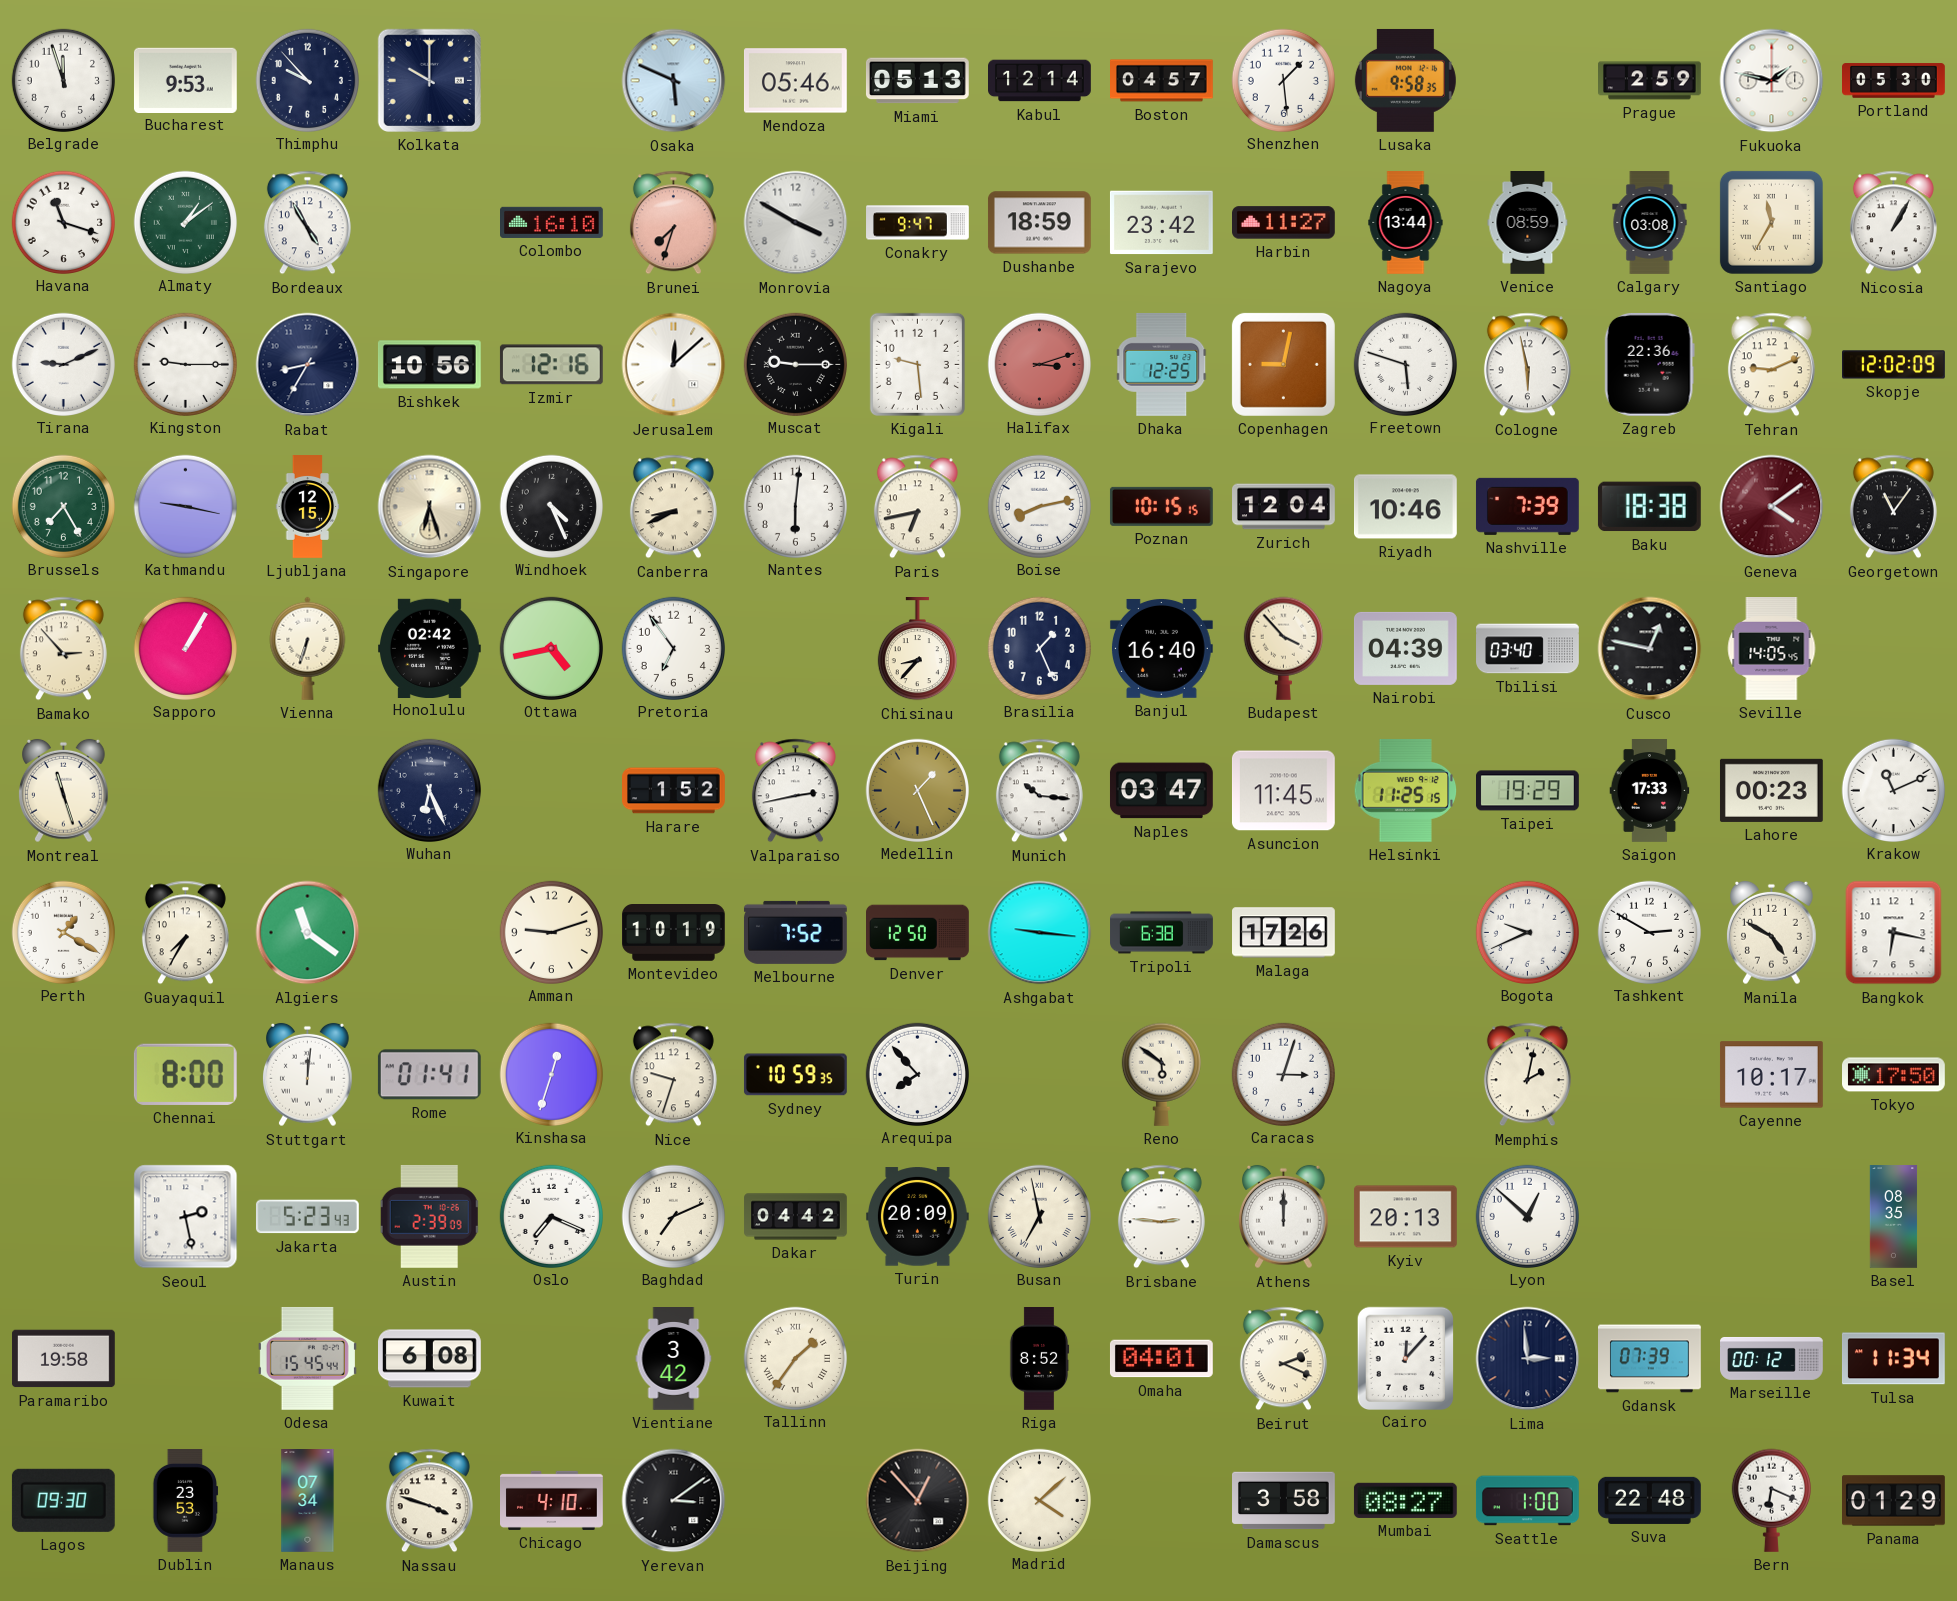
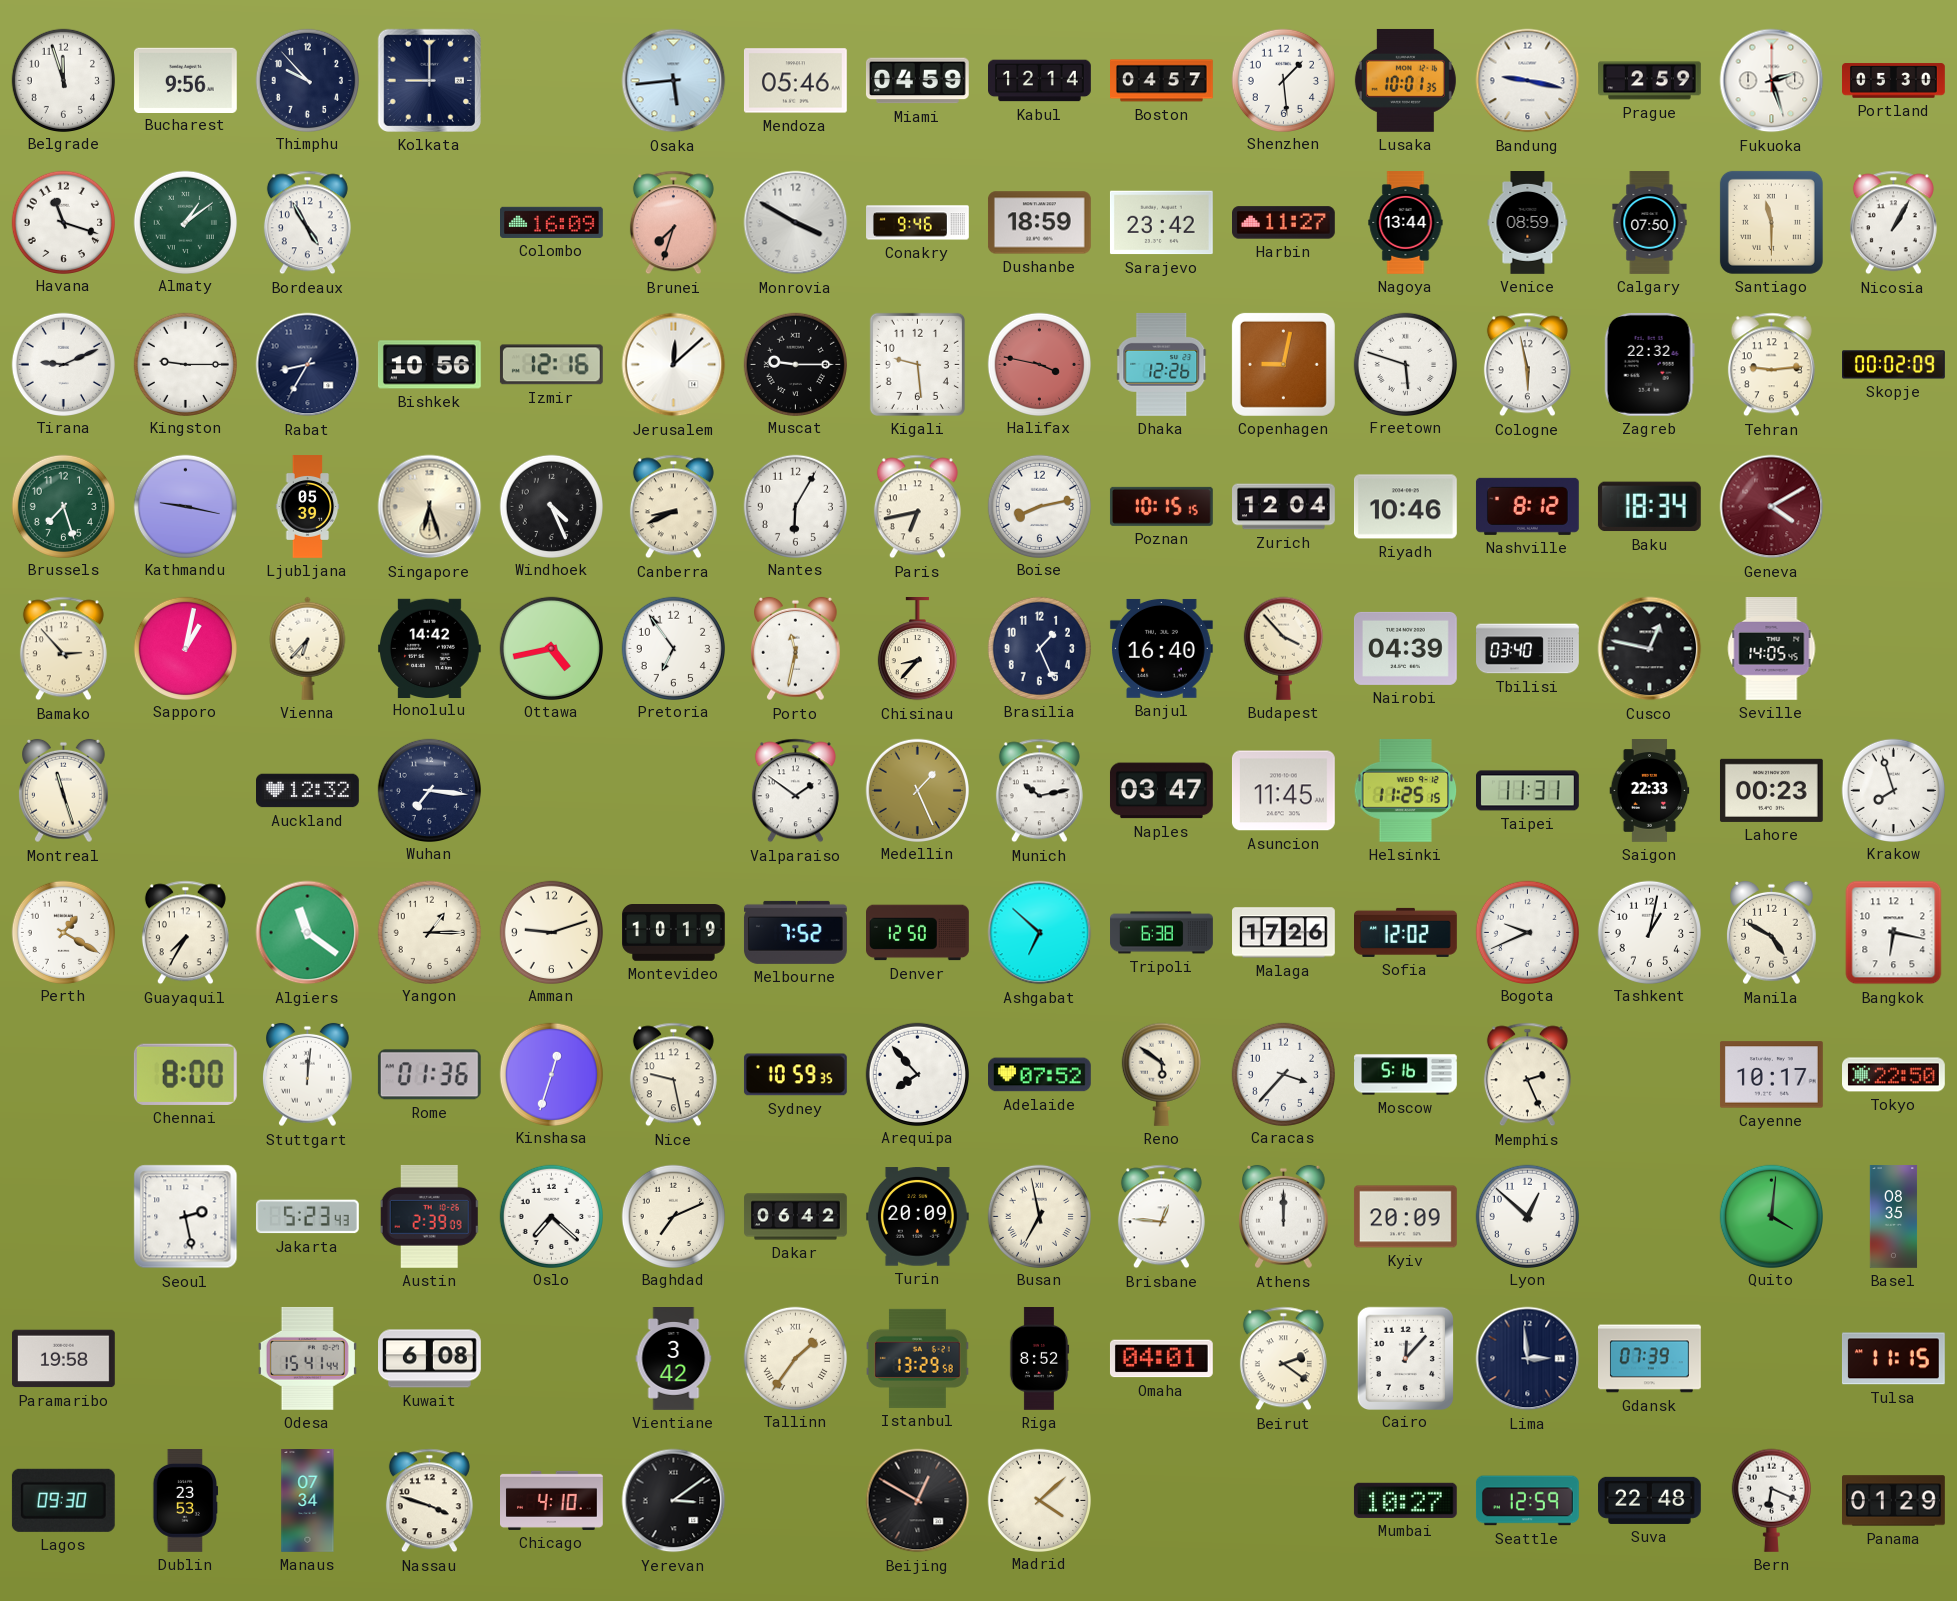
Bucharest: 9:53 -> 9:56 (185, 80)
Kolkata: 10:00 -> 9:00 (429, 80)
Osaka: 5:49 -> 5:44 (674, 81)
Miami: 05:13 -> 04:59 (917, 81)
Lusaka: 9:58 -> 10:01 (1405, 80)
Bandung: none -> 9:17 (1528, 81)
Fukuoka: 1:47 -> 2:27 (1772, 81)
Colombo: 16:10 -> 16:09 (552, 222)
Conakry: 9:47 -> 9:46 (918, 223)
Calgary: 03:08 -> 07:50 (1650, 223)
Santiago: 11:35 -> 11:30 (1771, 222)
Halifax: 3:12 -> 3:47 (1039, 364)
Dhaka: 12:25 -> 12:26 (1162, 364)
Zagreb: 22:36 -> 22:32 (1649, 364)
Tehran: 9:11 -> 9:14 (1771, 365)
Skopje: 12:02 -> 00:02 (1894, 365)
Brussels: 7:25 -> 7:27 (63, 506)
Ljubljana: 12:15 -> 05:39 (308, 507)
Nantes: 6:01 -> 6:05 (795, 506)
Nashville: 7:39 -> 8:12 (1527, 506)
Baku: 18:38 -> 18:34 (1649, 507)
Geneva: 4:09 -> 4:10 (1772, 507)
Georgetown: 11:06 -> none (1893, 507)
Sapporo: 1:05 -> 1:02 (185, 648)
Vienna: 6:33 -> 6:37 (308, 648)
Honolulu: 02:42 -> 14:42 (430, 648)
Porto: none -> 11:32 (796, 649)
Auckland: none -> 12:32 (308, 791)
Wuhan: 6:26 -> 7:16 (429, 790)
Harare: 1:52 -> none (674, 791)
Valparaiso: 2:43 -> 1:51 (795, 791)
Munich: 10:16 -> 10:13 (1039, 791)
Taipei: 19:29 -> 11:31 (1528, 791)
Saigon: 17:33 -> 22:33 (1650, 791)
Krakow: 11:11 -> 7:57 (1893, 790)
Yangon: none -> 1:15 (429, 932)
Ashgabat: 9:16 -> 6:52 (1040, 933)
Sofia: none -> 12:02 (1406, 932)
Tashkent: 2:50 -> 1:02 (1649, 932)
Rome: 01:41 -> 01:36 (429, 1075)
Nice: 9:33 -> 9:28 (673, 1075)
Adelaide: none -> 07:52 (1040, 1075)
Caracas: 3:03 -> 3:37 (1283, 1074)
Moscow: none -> 5:16 (1406, 1075)
Memphis: 2:02 -> 2:26 (1527, 1075)
Tokyo: 17:50 -> 22:50 (1894, 1075)
Oslo: 7:19 -> 7:22 (551, 1216)
Dakar: 04:42 -> 06:42 (796, 1217)
Brisbane: 2:46 -> 12:46 (1161, 1217)
Kyiv: 20:13 -> 20:09 (1405, 1217)
Quito: none -> 4:01 (1771, 1216)
Odesa: 15:45 -> 15:41 (307, 1358)
Istanbul: none -> 13:29 (918, 1358)
Beirut: 2:19 -> 2:21 (1283, 1359)
Marseille: 00:12 -> none (1772, 1358)
Tulsa: 11:34 -> 11:15 (1893, 1359)
Beijing: 12:53 -> 12:50 (918, 1501)
Damascus: 3:58 -> none (1284, 1501)
Mumbai: 08:27 -> 10:27 (1405, 1500)
Seattle: 1:00 -> 12:59 (1528, 1501)
